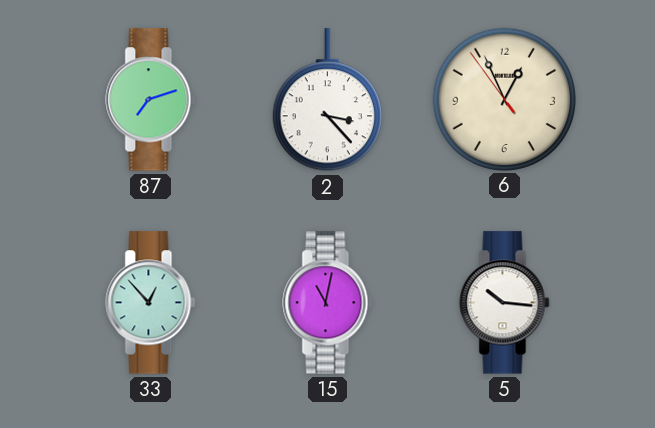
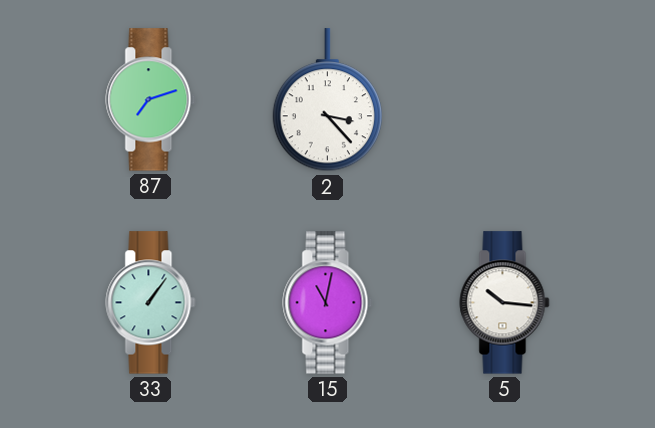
6: 12:55 -> none (504, 99)
33: 12:53 -> 1:06 (151, 303)
